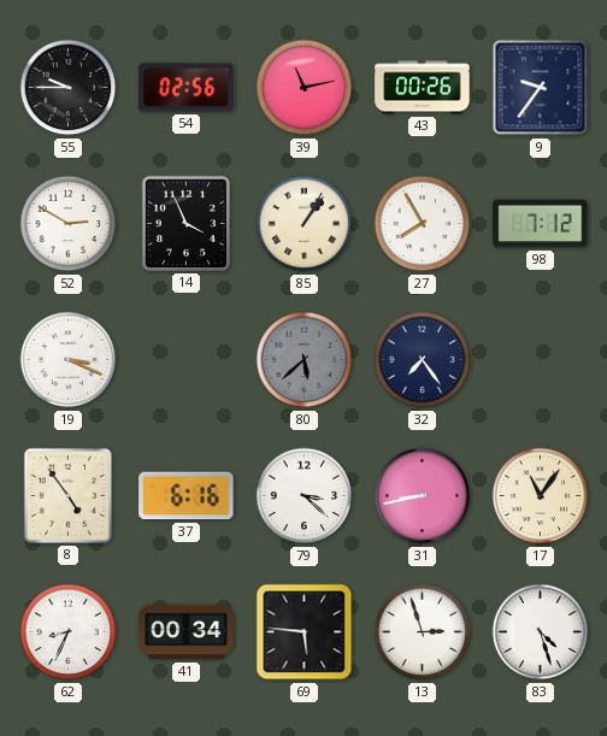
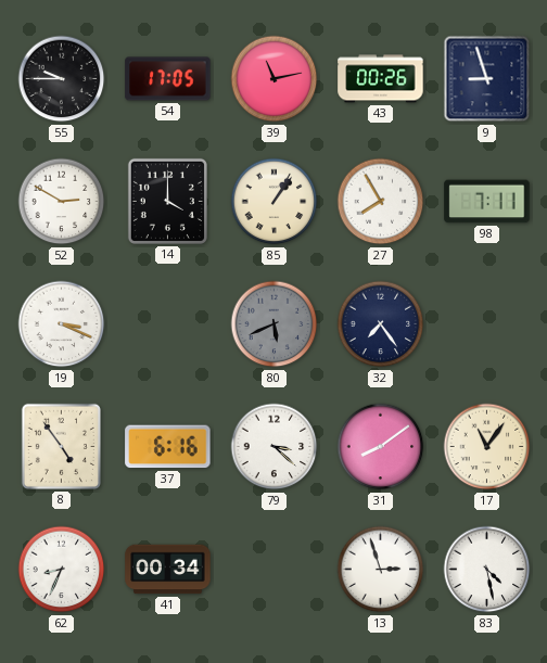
54: 02:56 -> 17:05 (168, 79)
9: 9:36 -> 8:57 (487, 79)
14: 3:56 -> 4:00 (167, 201)
98: 7:12 -> 7:11 (487, 202)
80: 5:38 -> 5:41 (275, 324)
31: 8:43 -> 8:09 (381, 447)
69: 5:46 -> none (305, 632)
83: 4:27 -> 4:28 (487, 570)
